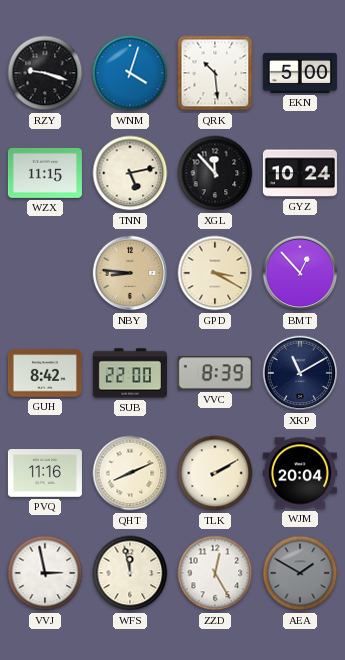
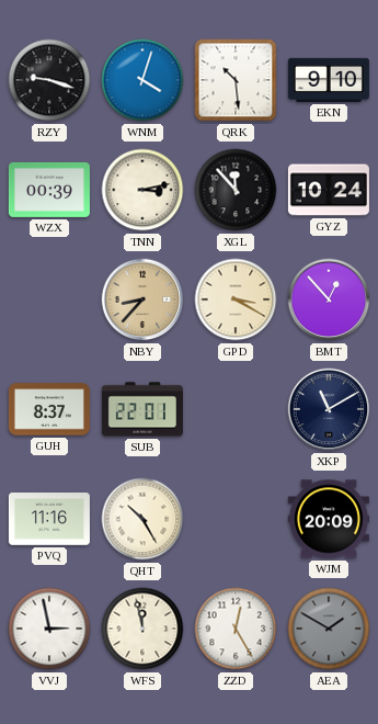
EKN: 5:00 -> 9:10 (329, 80)
WZX: 11:15 -> 00:39 (49, 190)
TNN: 5:13 -> 3:13 (142, 190)
NBY: 8:46 -> 8:37 (142, 299)
GUH: 8:42 -> 8:37 (49, 409)
SUB: 22:00 -> 22:01 (142, 409)
VVC: 8:39 -> none (215, 373)
QHT: 8:11 -> 10:25 (142, 519)
TLK: 2:10 -> none (215, 473)
WJM: 20:04 -> 20:09 (329, 519)
